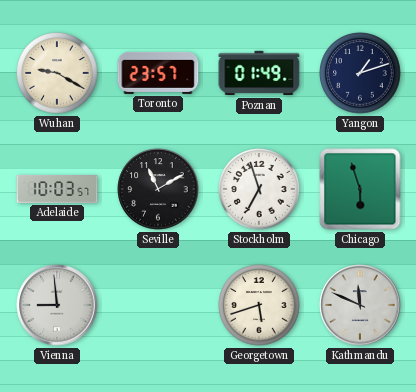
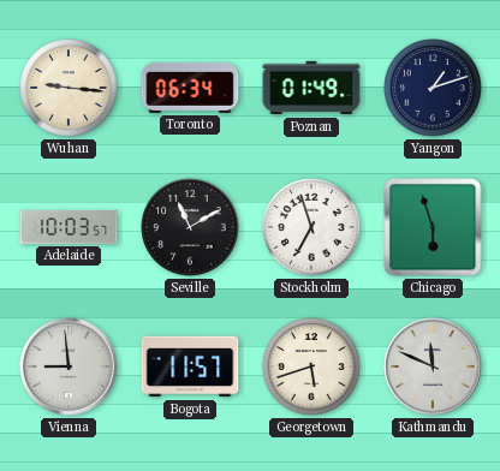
Wuhan: 9:20 -> 9:16 (69, 88)
Toronto: 23:57 -> 06:34 (190, 88)
Bogota: none -> 11:57 (190, 366)
